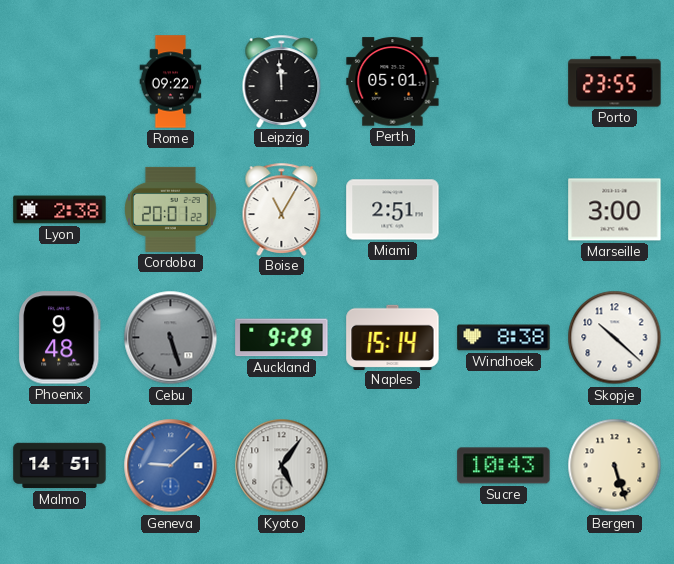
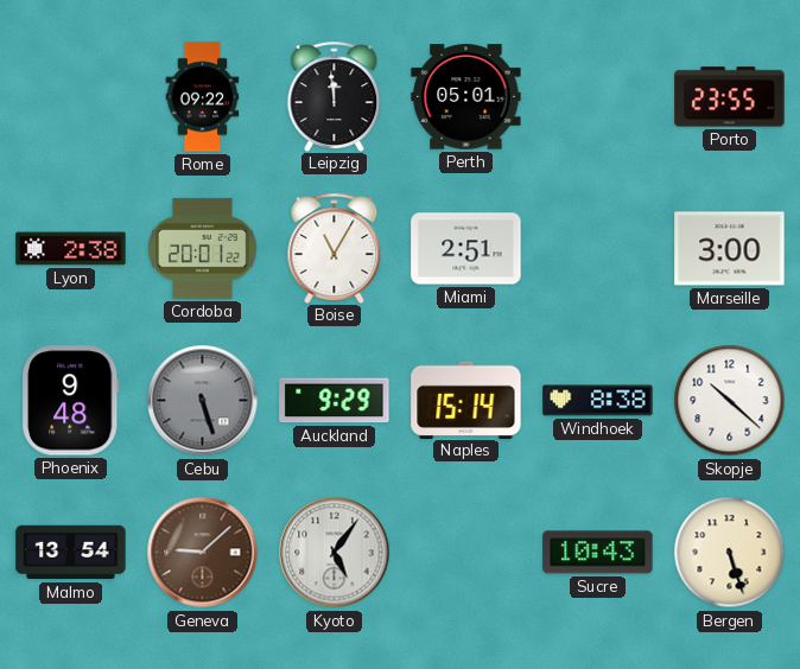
Malmo: 14:51 -> 13:54 (71, 553)
Geneva dial: blue -> brown (203, 553)
